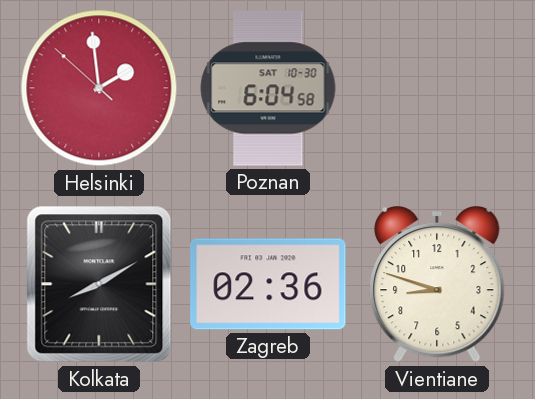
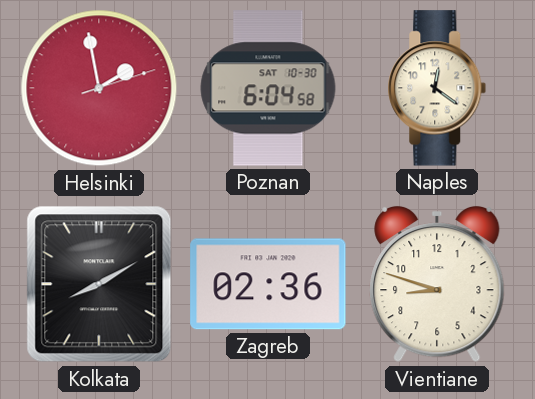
Helsinki: 1:58:52 -> 1:58:12 (99, 88)
Naples: none -> 12:21 (437, 88)
